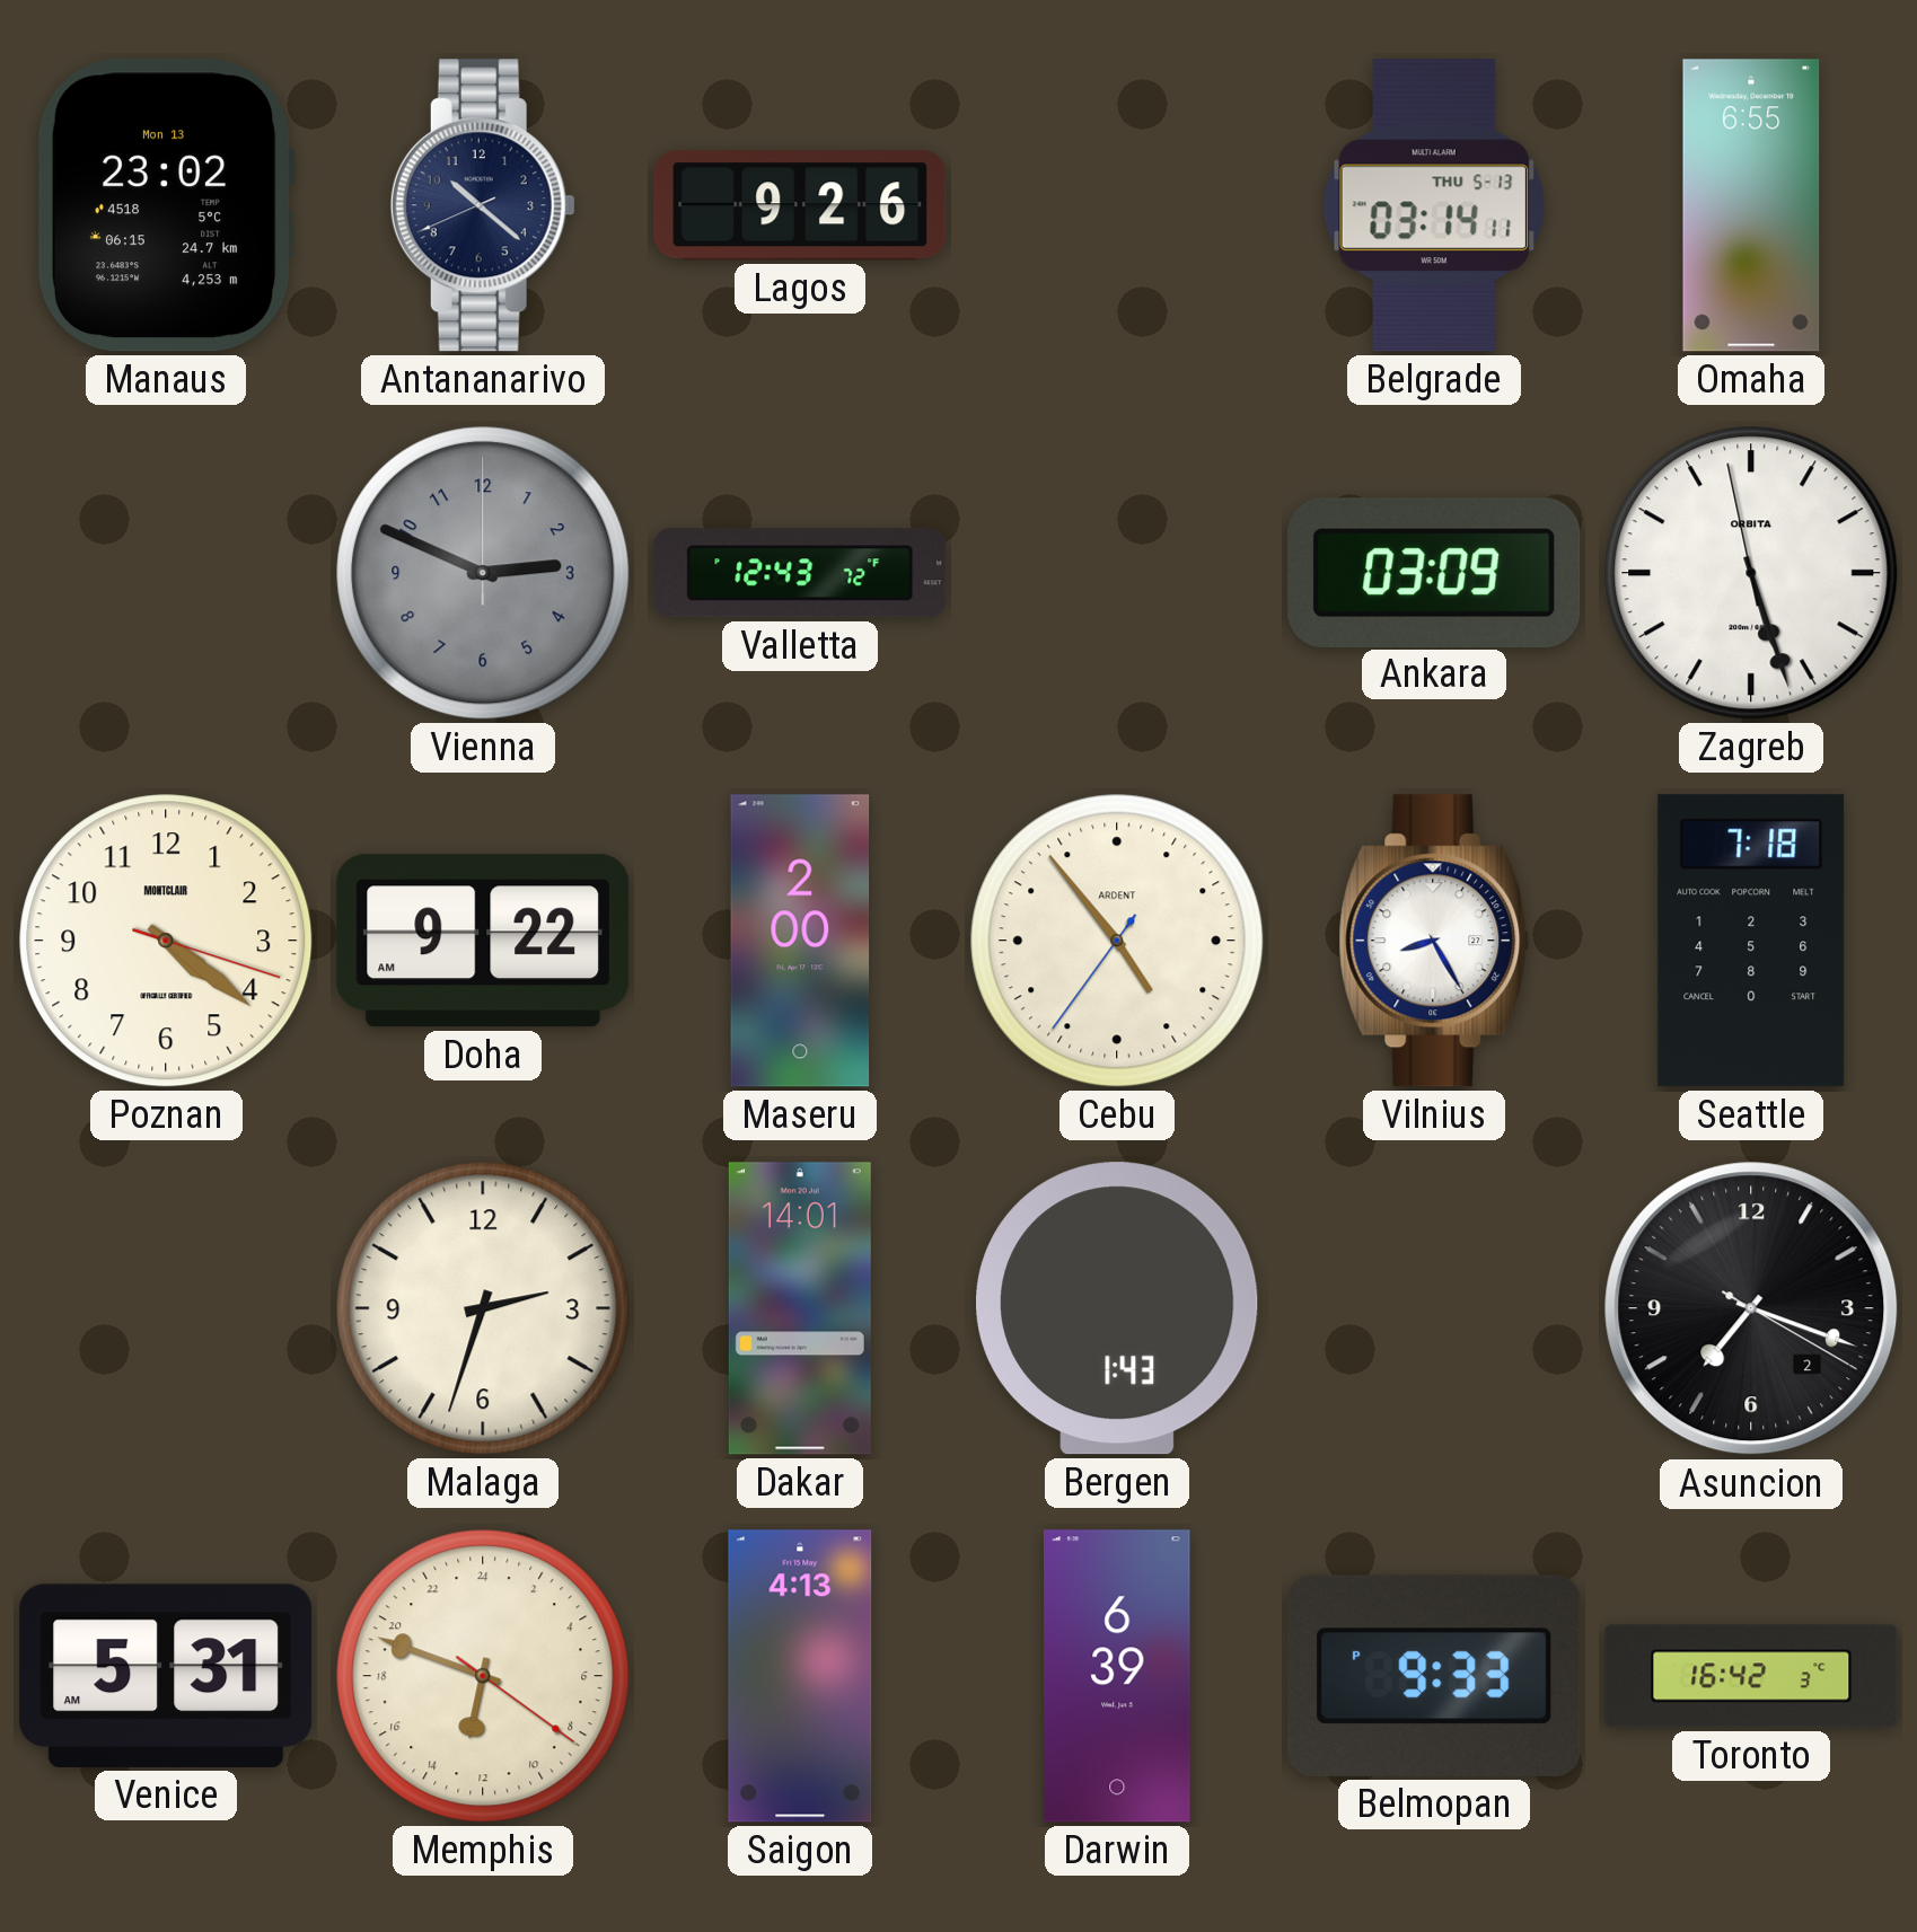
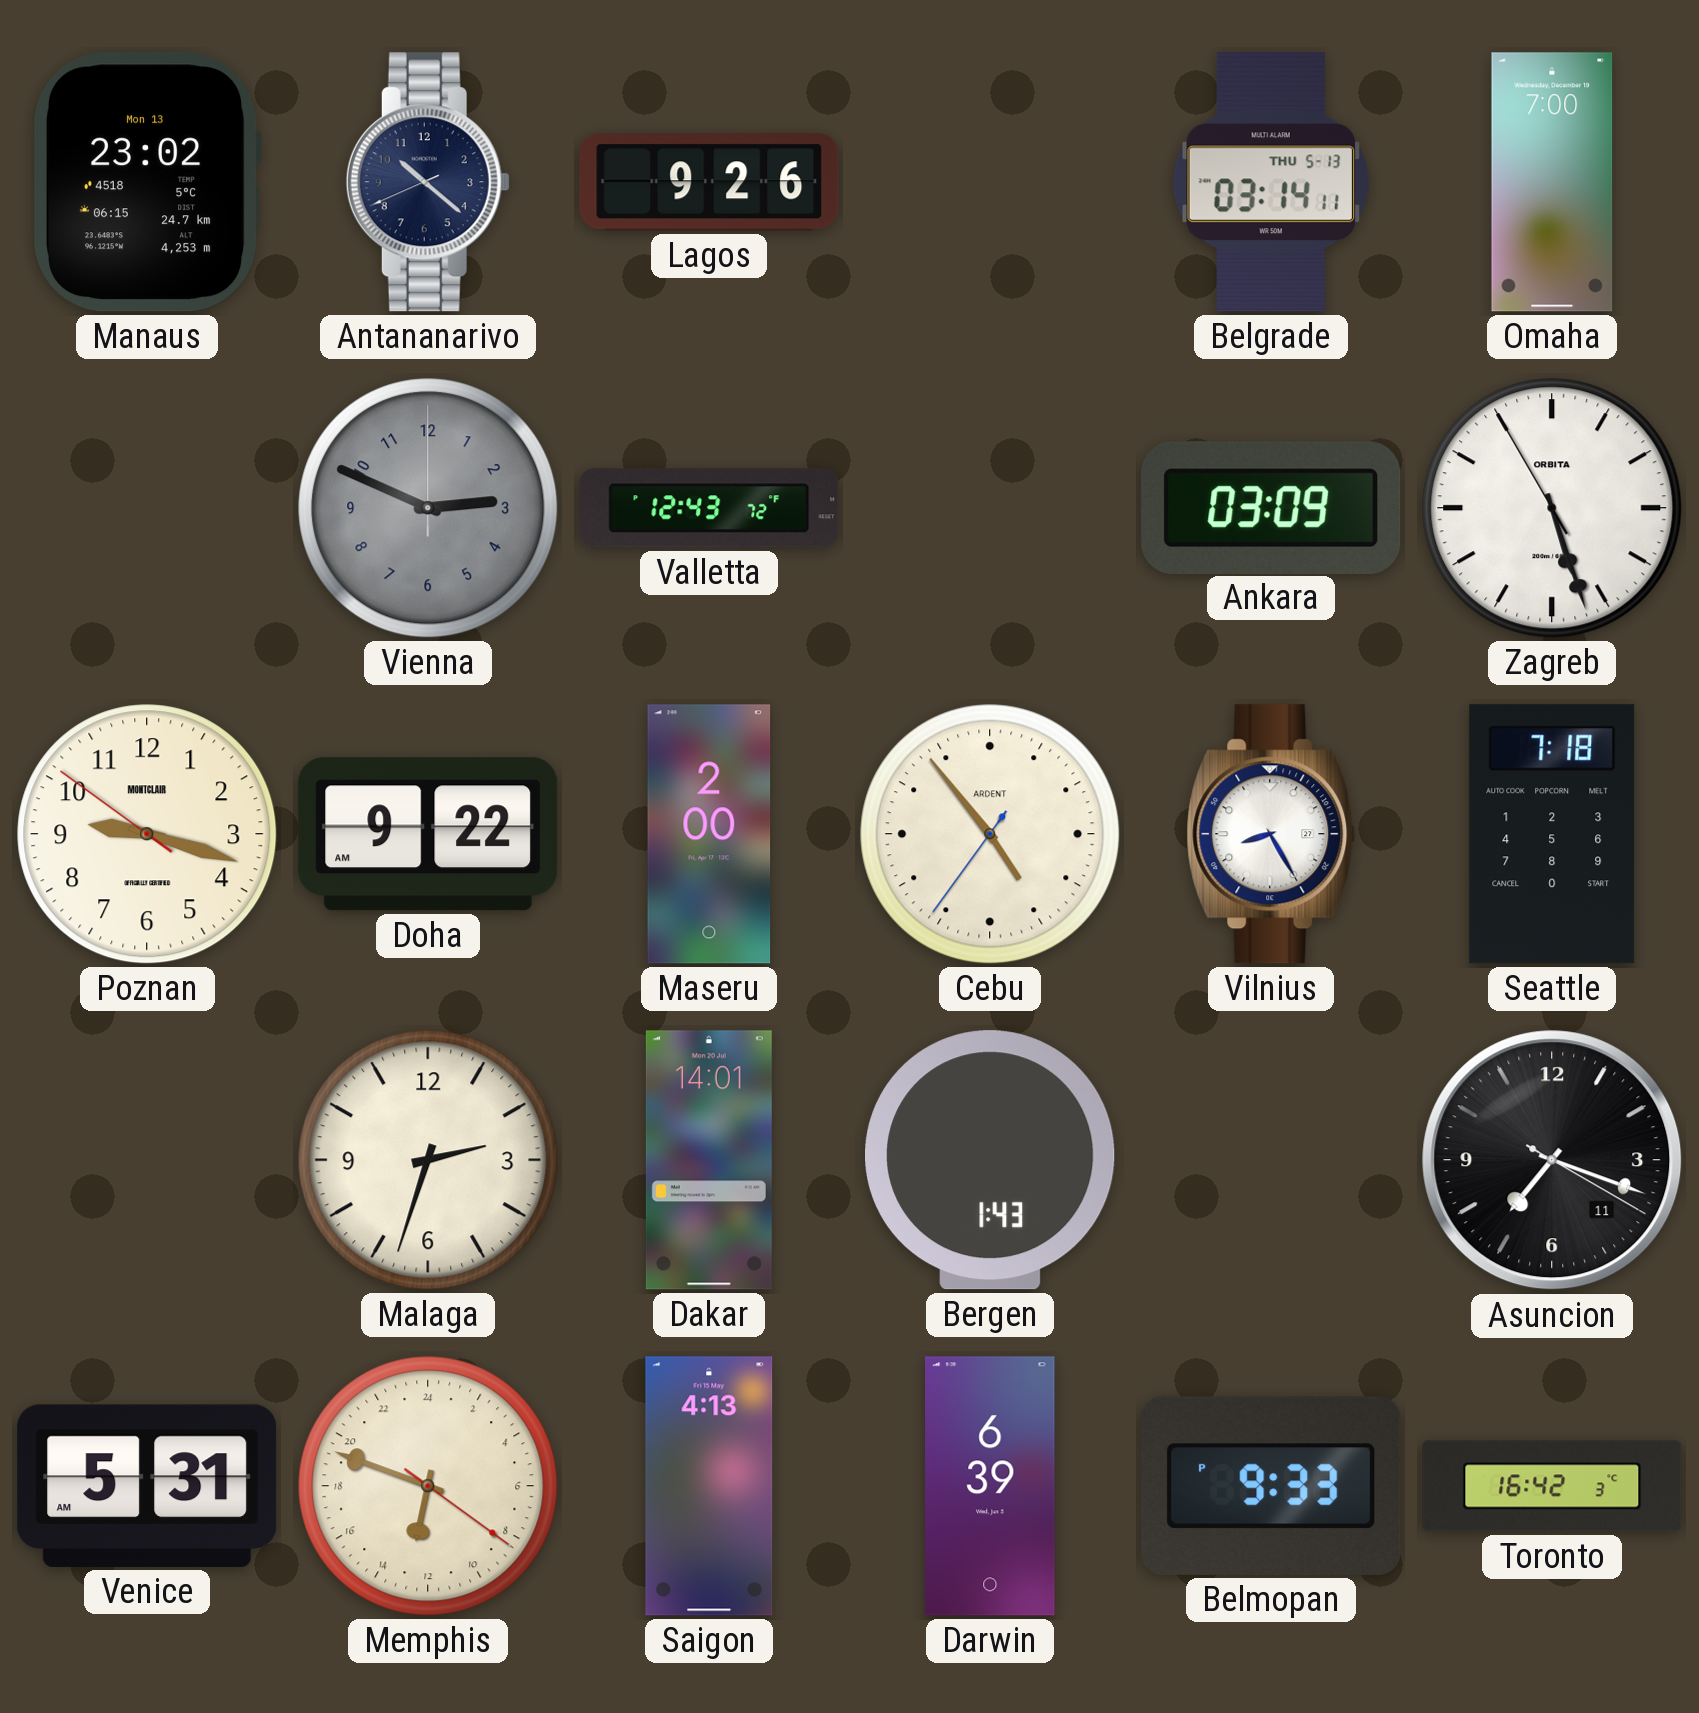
Omaha: 6:55 -> 7:00 (1552, 182)
Zagreb: 5:26:58 -> 5:26:55 (1552, 508)
Poznan: 4:21 -> 9:17 (147, 834)
Asuncion date: 2 -> 11 (1552, 1160)
